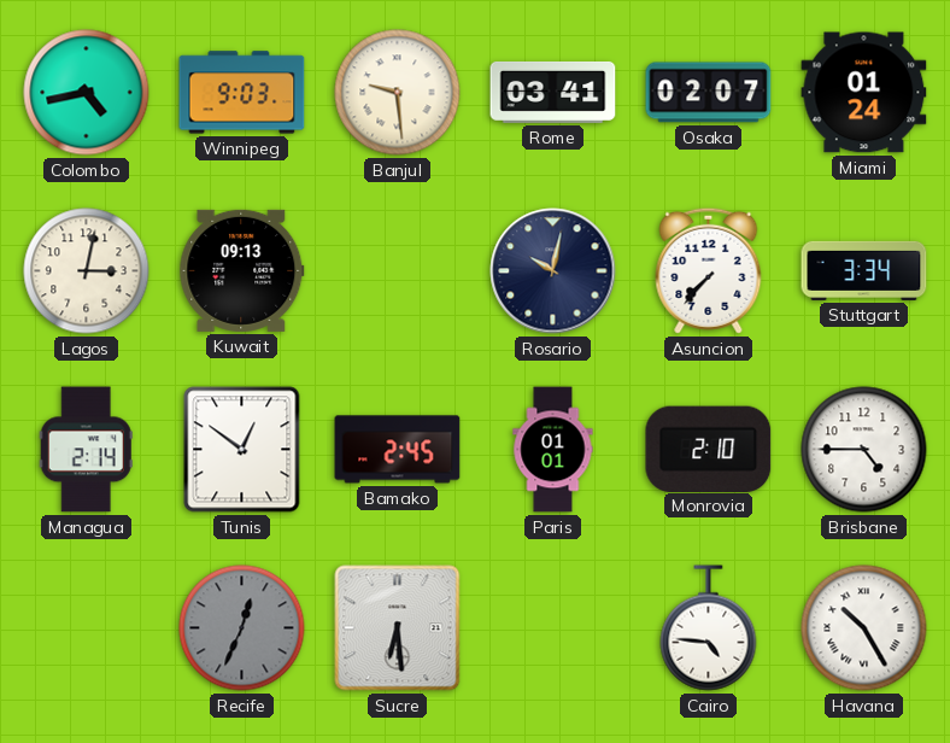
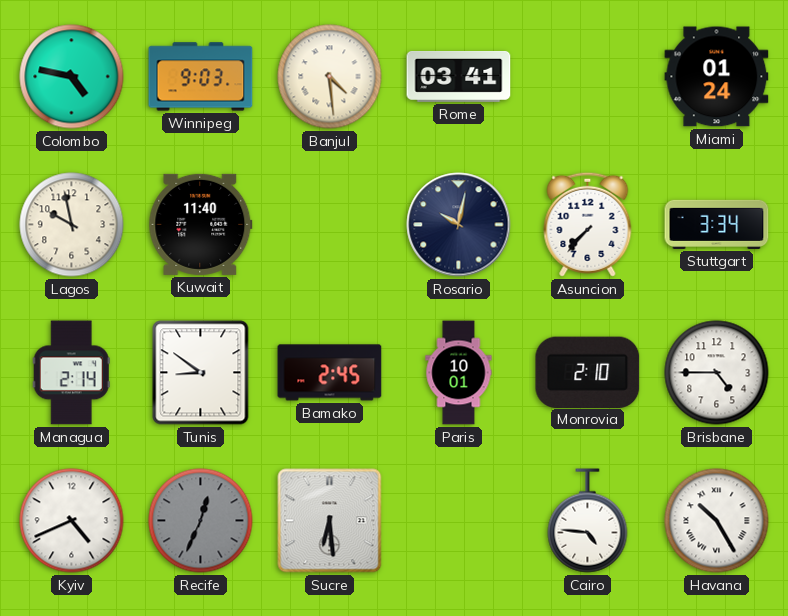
Colombo: 4:43 -> 4:47 (72, 77)
Banjul: 9:29 -> 4:29 (330, 77)
Osaka: 02:07 -> none (709, 93)
Lagos: 3:02 -> 9:58 (72, 225)
Kuwait: 09:13 -> 11:40 (201, 224)
Tunis: 12:51 -> 8:51 (201, 373)
Paris: 01:01 -> 10:01 (459, 373)
Kyiv: none -> 4:41 (72, 521)
